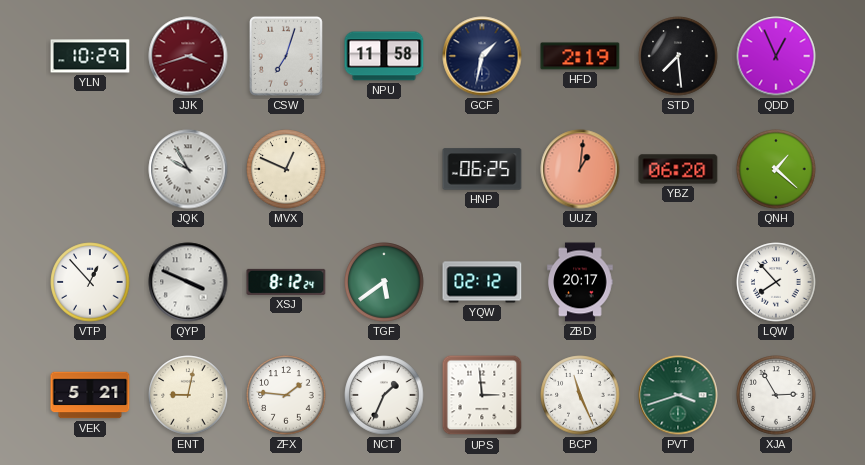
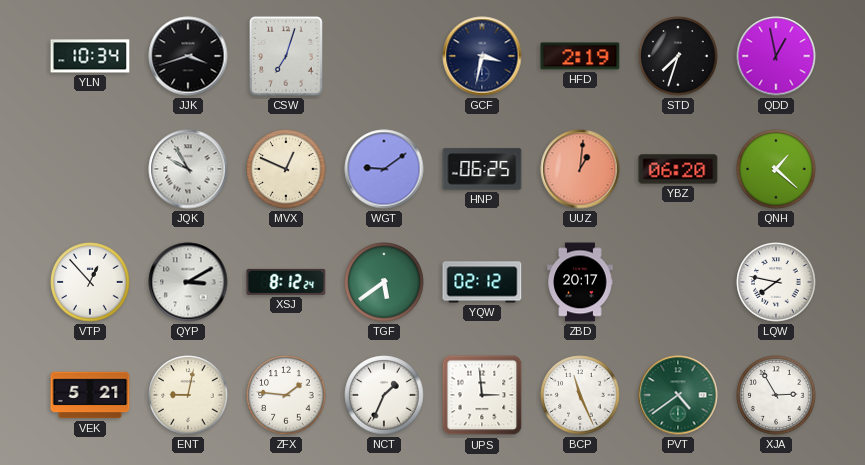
YLN: 10:29 -> 10:34 (90, 56)
JJK dial: burgundy -> black (188, 56)
NPU: 11:58 -> none (384, 56)
GCF: 1:32 -> 3:32 (482, 56)
STD: 7:29 -> 7:33 (678, 56)
QDD: 12:56 -> 12:58 (776, 56)
WGT: none -> 9:09 (384, 169)
QYP: 3:49 -> 3:10 (188, 282)
LQW: 7:53 -> 7:47 (776, 282)
PVT: 3:42 -> 4:39 (678, 395)
